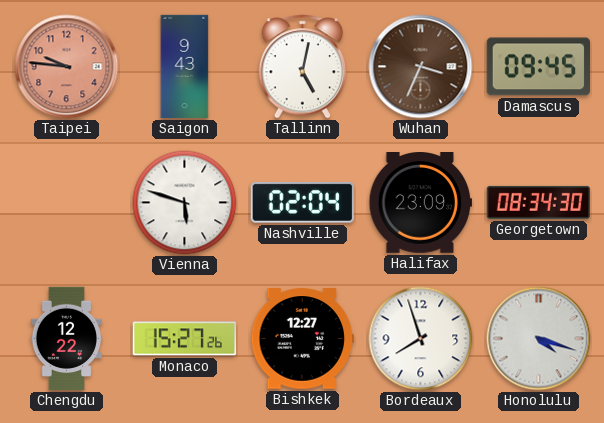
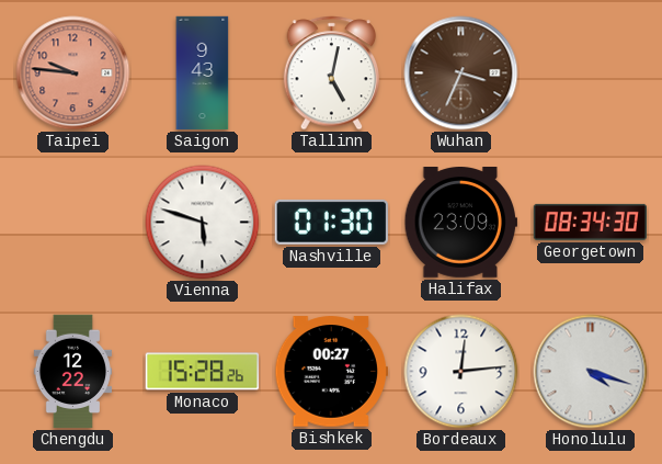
Damascus: 09:45 -> none (538, 67)
Nashville: 02:04 -> 01:30 (331, 222)
Monaco: 15:27 -> 15:28 (202, 372)
Bishkek: 12:27 -> 00:27 (331, 372)
Bordeaux: 7:57 -> 12:14 (461, 372)
